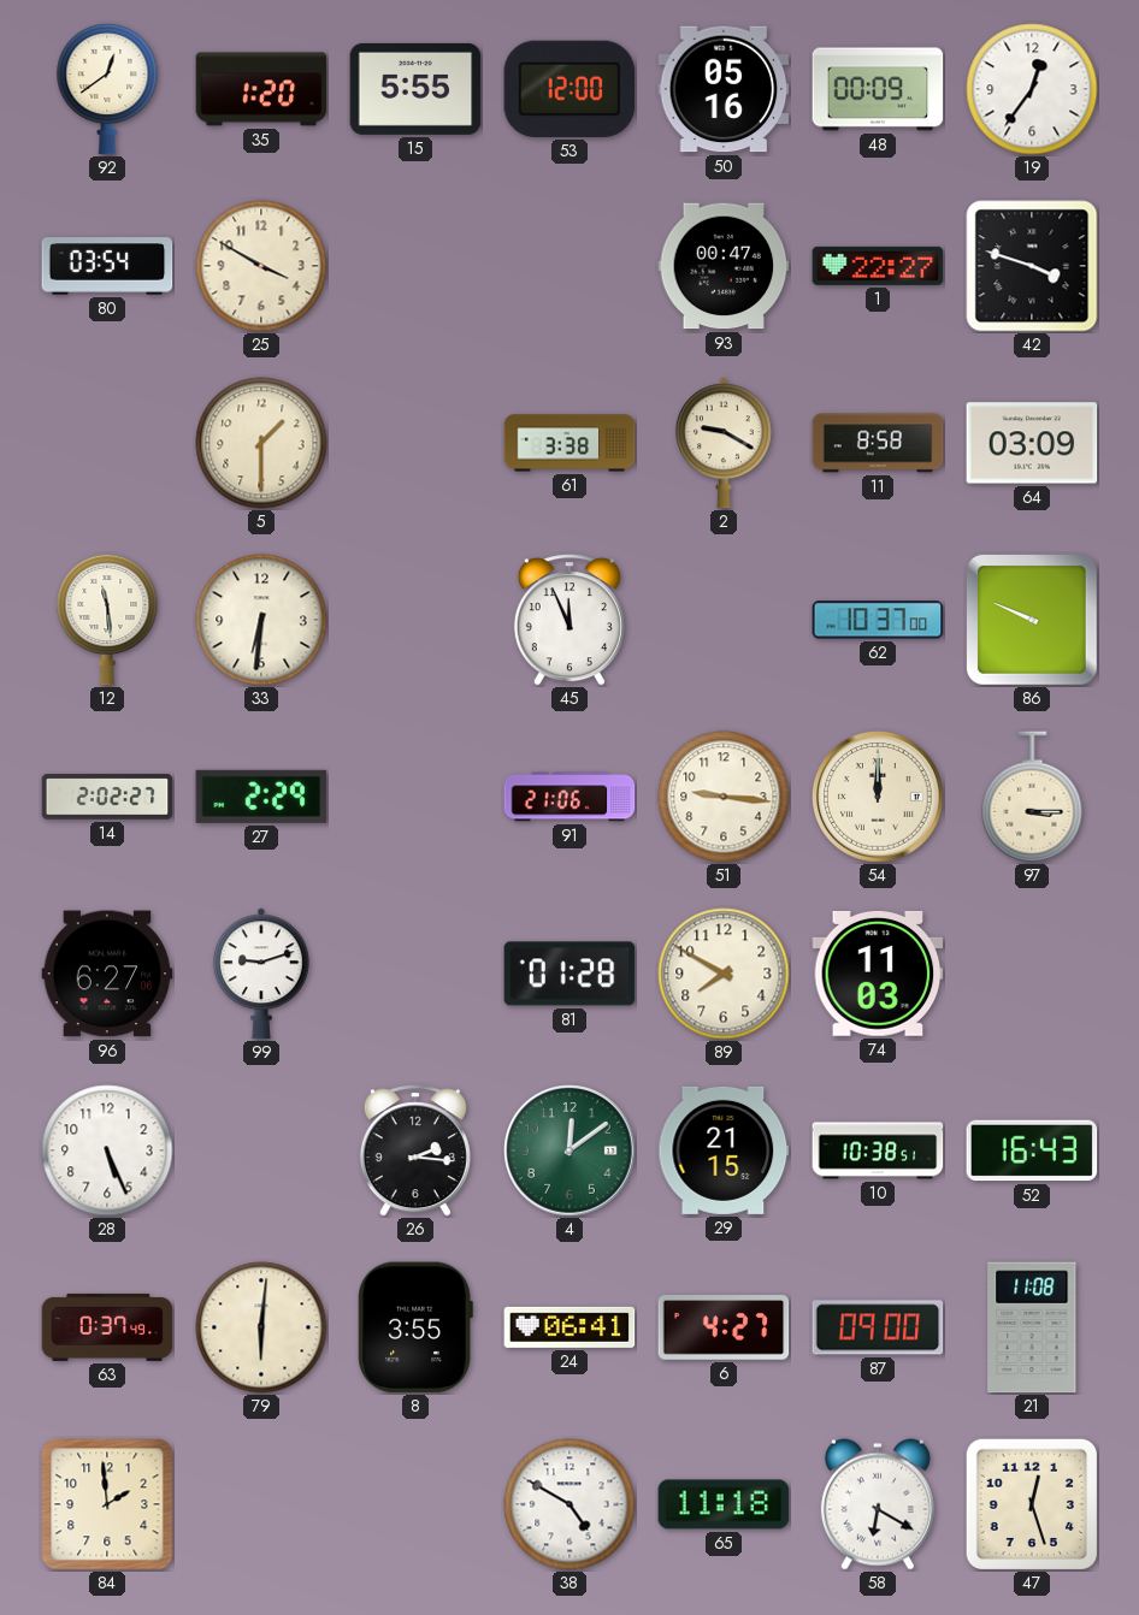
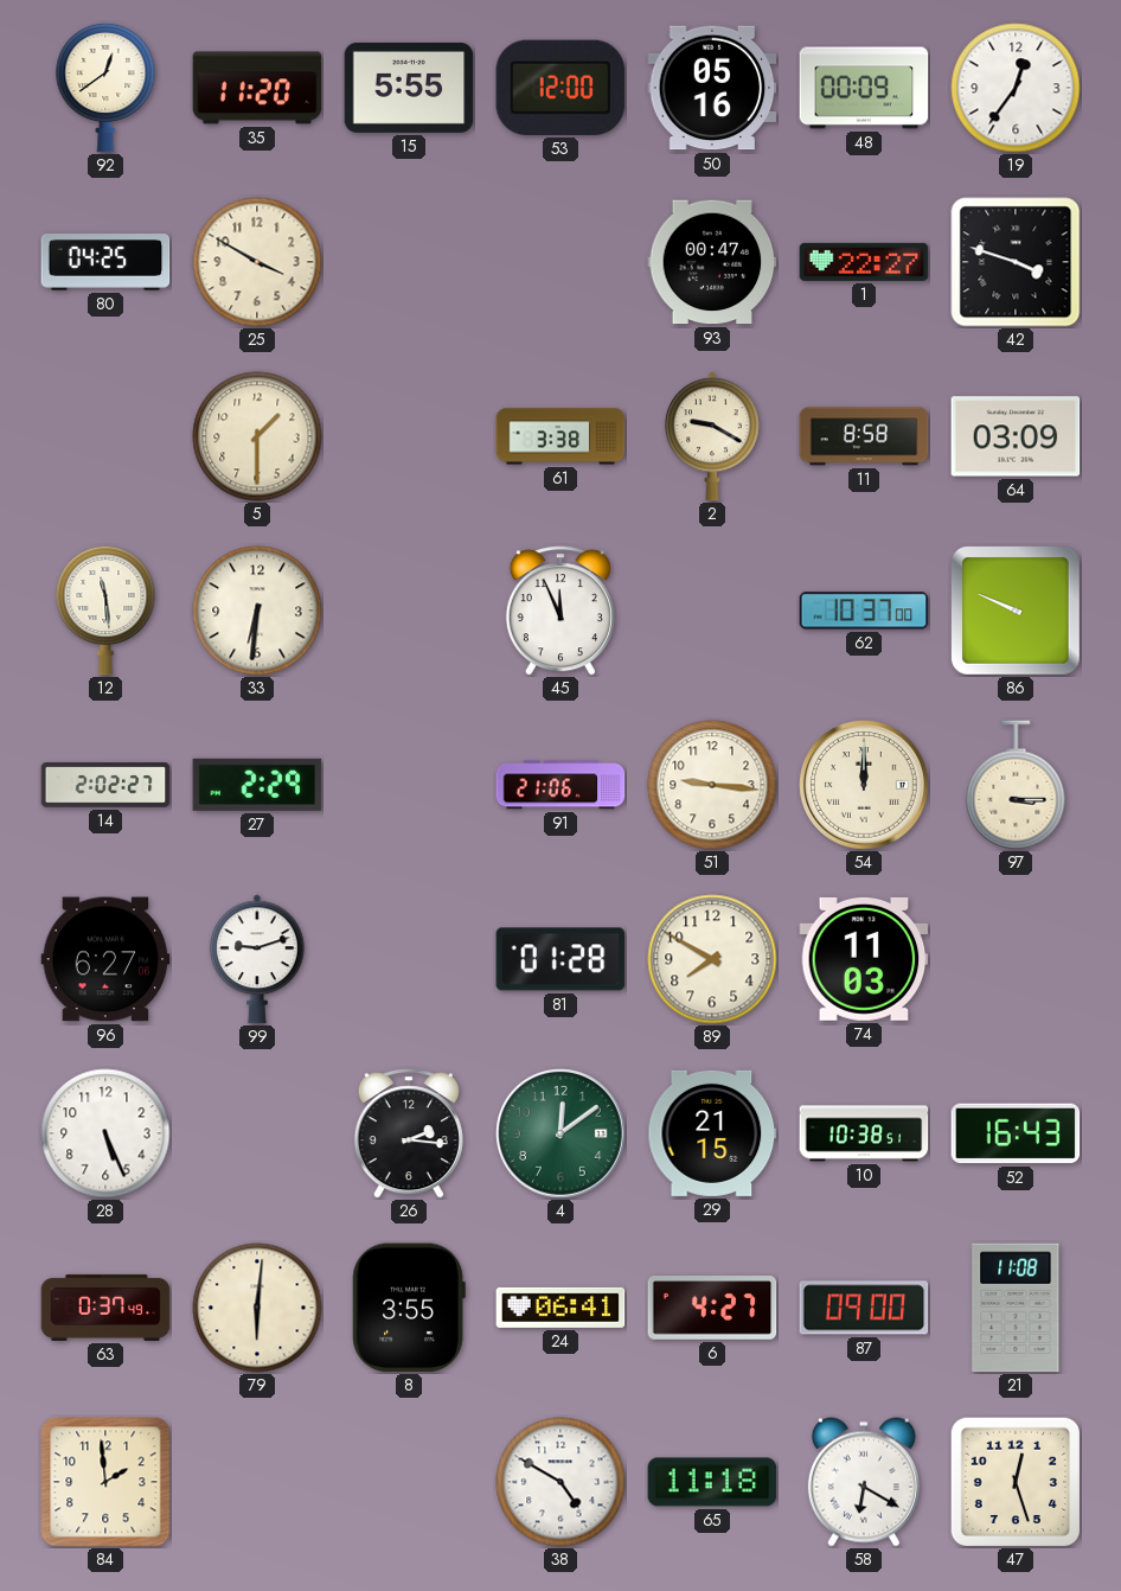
35: 1:20 -> 11:20 (257, 88)
80: 03:54 -> 04:25 (105, 262)
